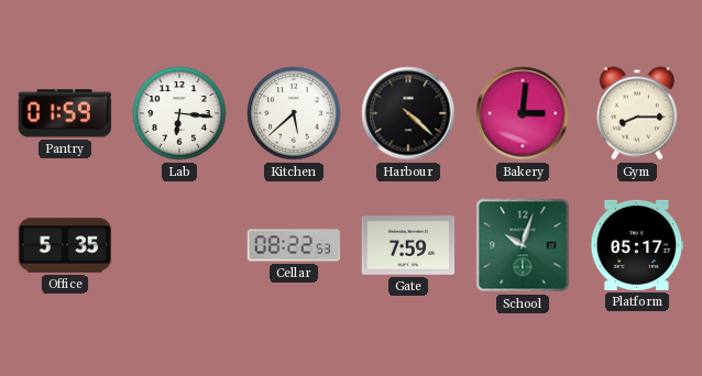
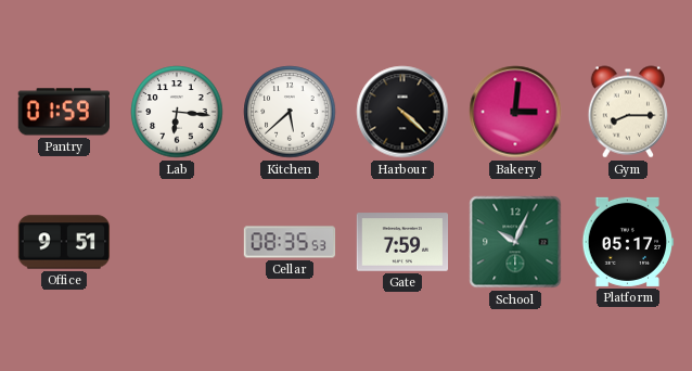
Office: 5:35 -> 9:51 (64, 242)
Cellar: 08:22 -> 08:35 (290, 242)
School: 10:03 -> 10:04 (515, 242)
